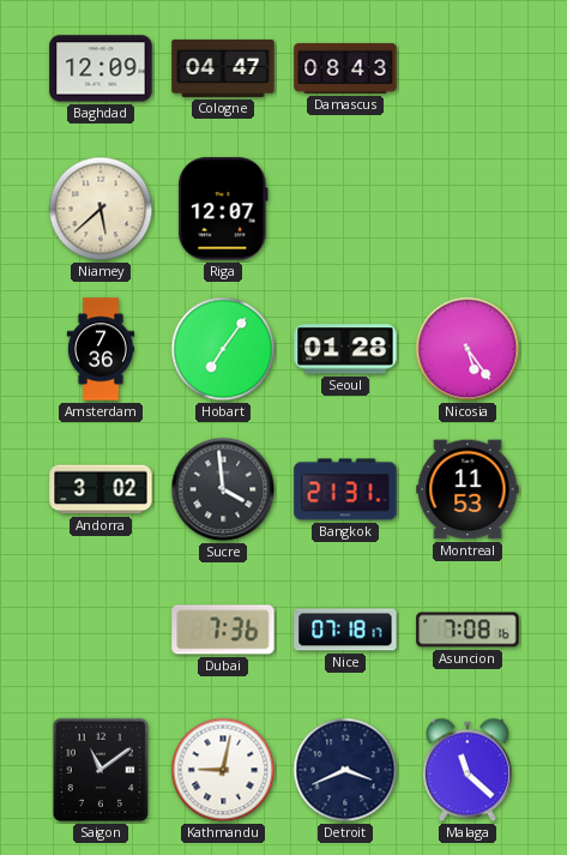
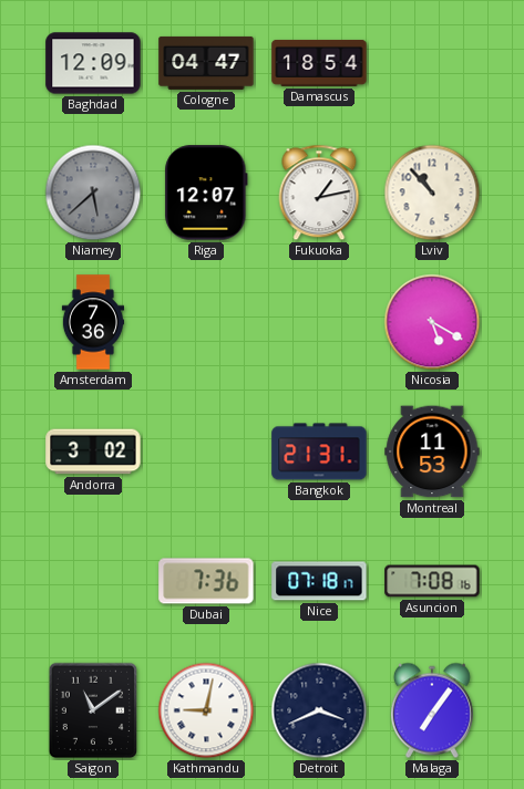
Damascus: 08:43 -> 18:54 (319, 63)
Niamey dial: cream -> grey (93, 193)
Fukuoka: none -> 1:13 (319, 193)
Lviv: none -> 10:53 (432, 193)
Hobart: 7:06 -> none (223, 349)
Seoul: 01:28 -> none (345, 349)
Nicosia: 5:24 -> 5:20 (432, 322)
Sucre: 3:59 -> none (223, 489)
Malaga: 11:22 -> 7:06 (432, 710)
